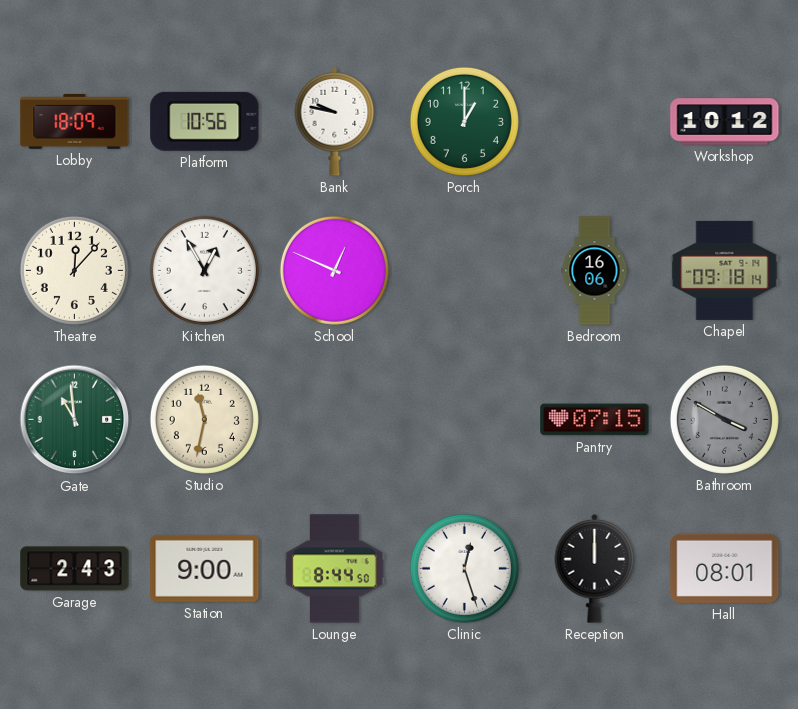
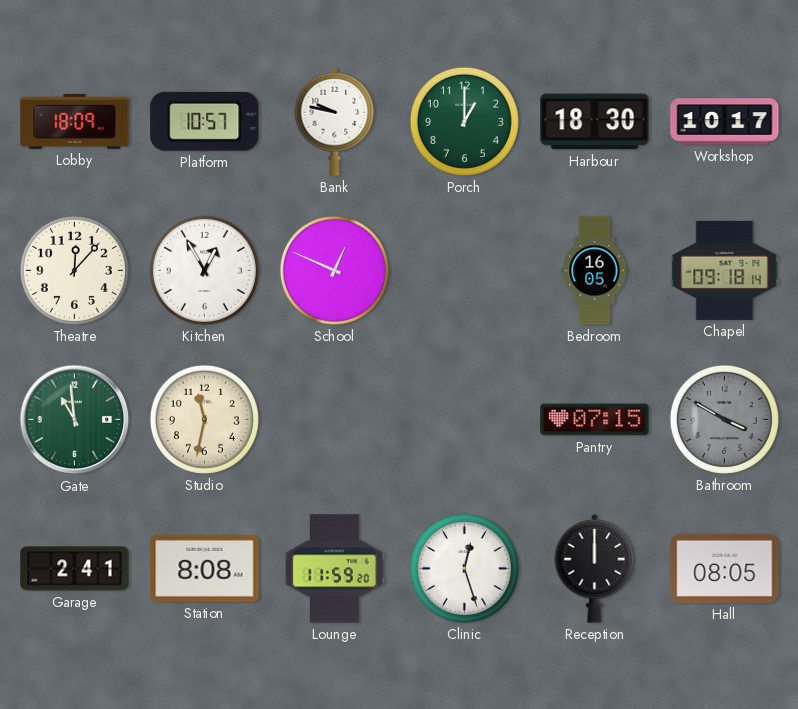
Platform: 10:56 -> 10:57 (205, 121)
Harbour: none -> 18:30 (595, 122)
Workshop: 10:12 -> 10:17 (725, 122)
Bedroom: 16:06 -> 16:05 (595, 271)
Garage: 2:43 -> 2:41 (75, 569)
Station: 9:00 -> 8:08 (205, 568)
Lounge: 8:44 -> 11:59 (335, 569)
Hall: 08:01 -> 08:05 (725, 568)
